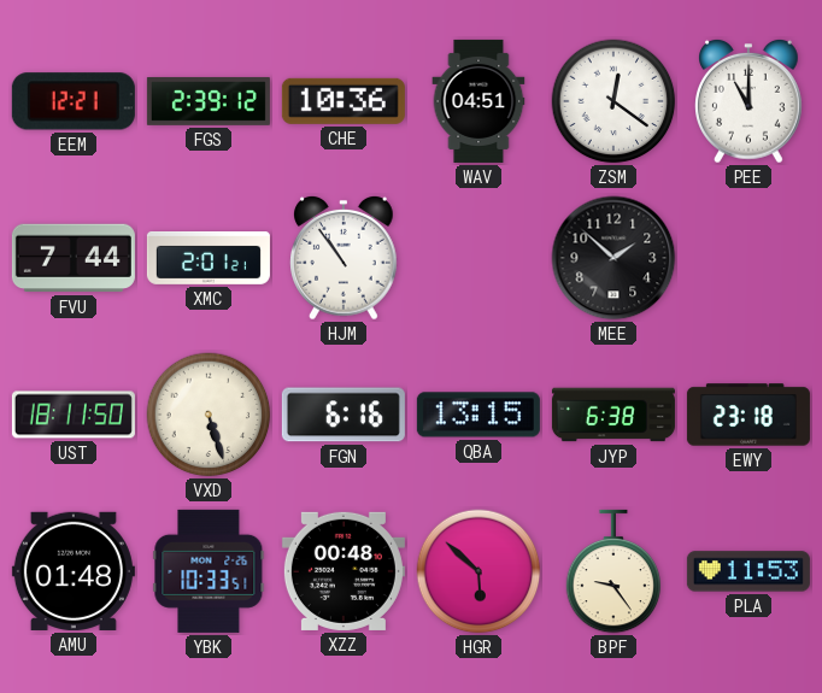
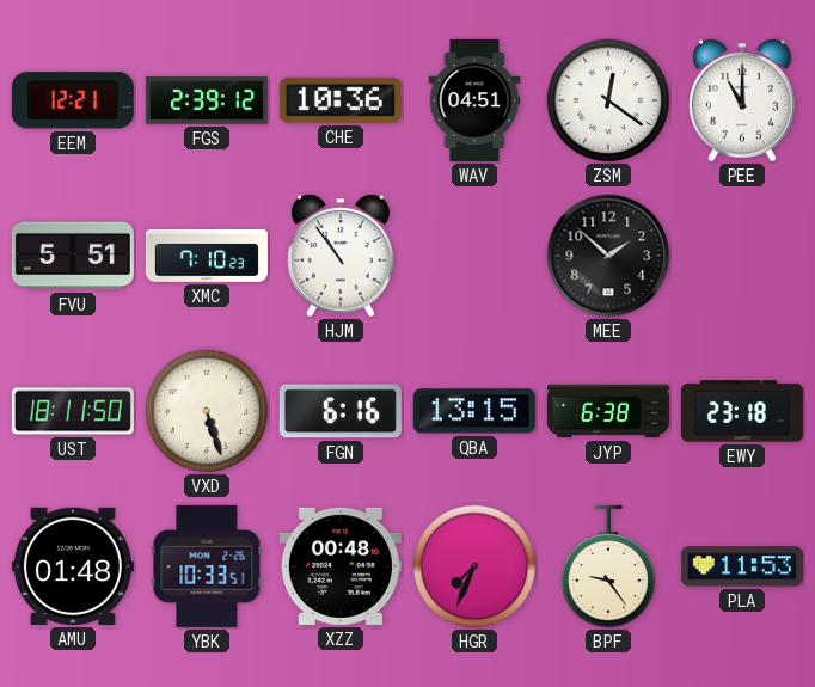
FVU: 7:44 -> 5:51 (73, 256)
XMC: 2:01 -> 7:10 (207, 257)
HGR: 5:52 -> 7:34 (474, 566)
